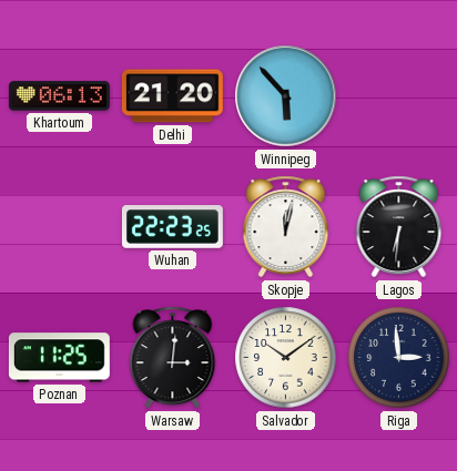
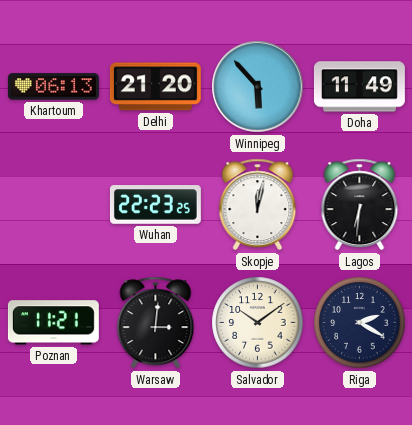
Doha: none -> 11:49 (359, 87)
Poznan: 11:25 -> 11:21 (53, 323)
Riga: 2:59 -> 2:20 (360, 323)
